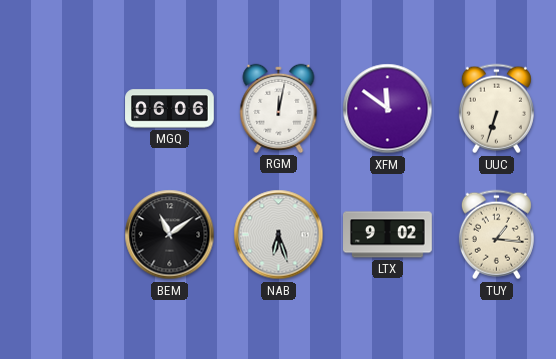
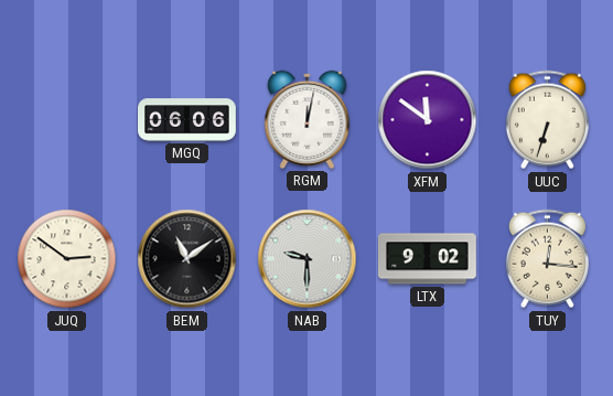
JUQ: none -> 2:51 (67, 259)
NAB: 6:27 -> 9:30 (308, 259)
TUY: 1:16 -> 12:16 (547, 259)
